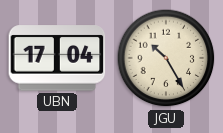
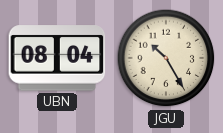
UBN: 17:04 -> 08:04 (57, 58)
